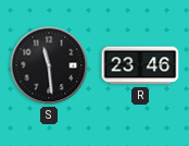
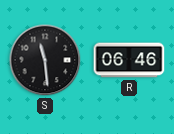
R: 23:46 -> 06:46 (129, 60)
